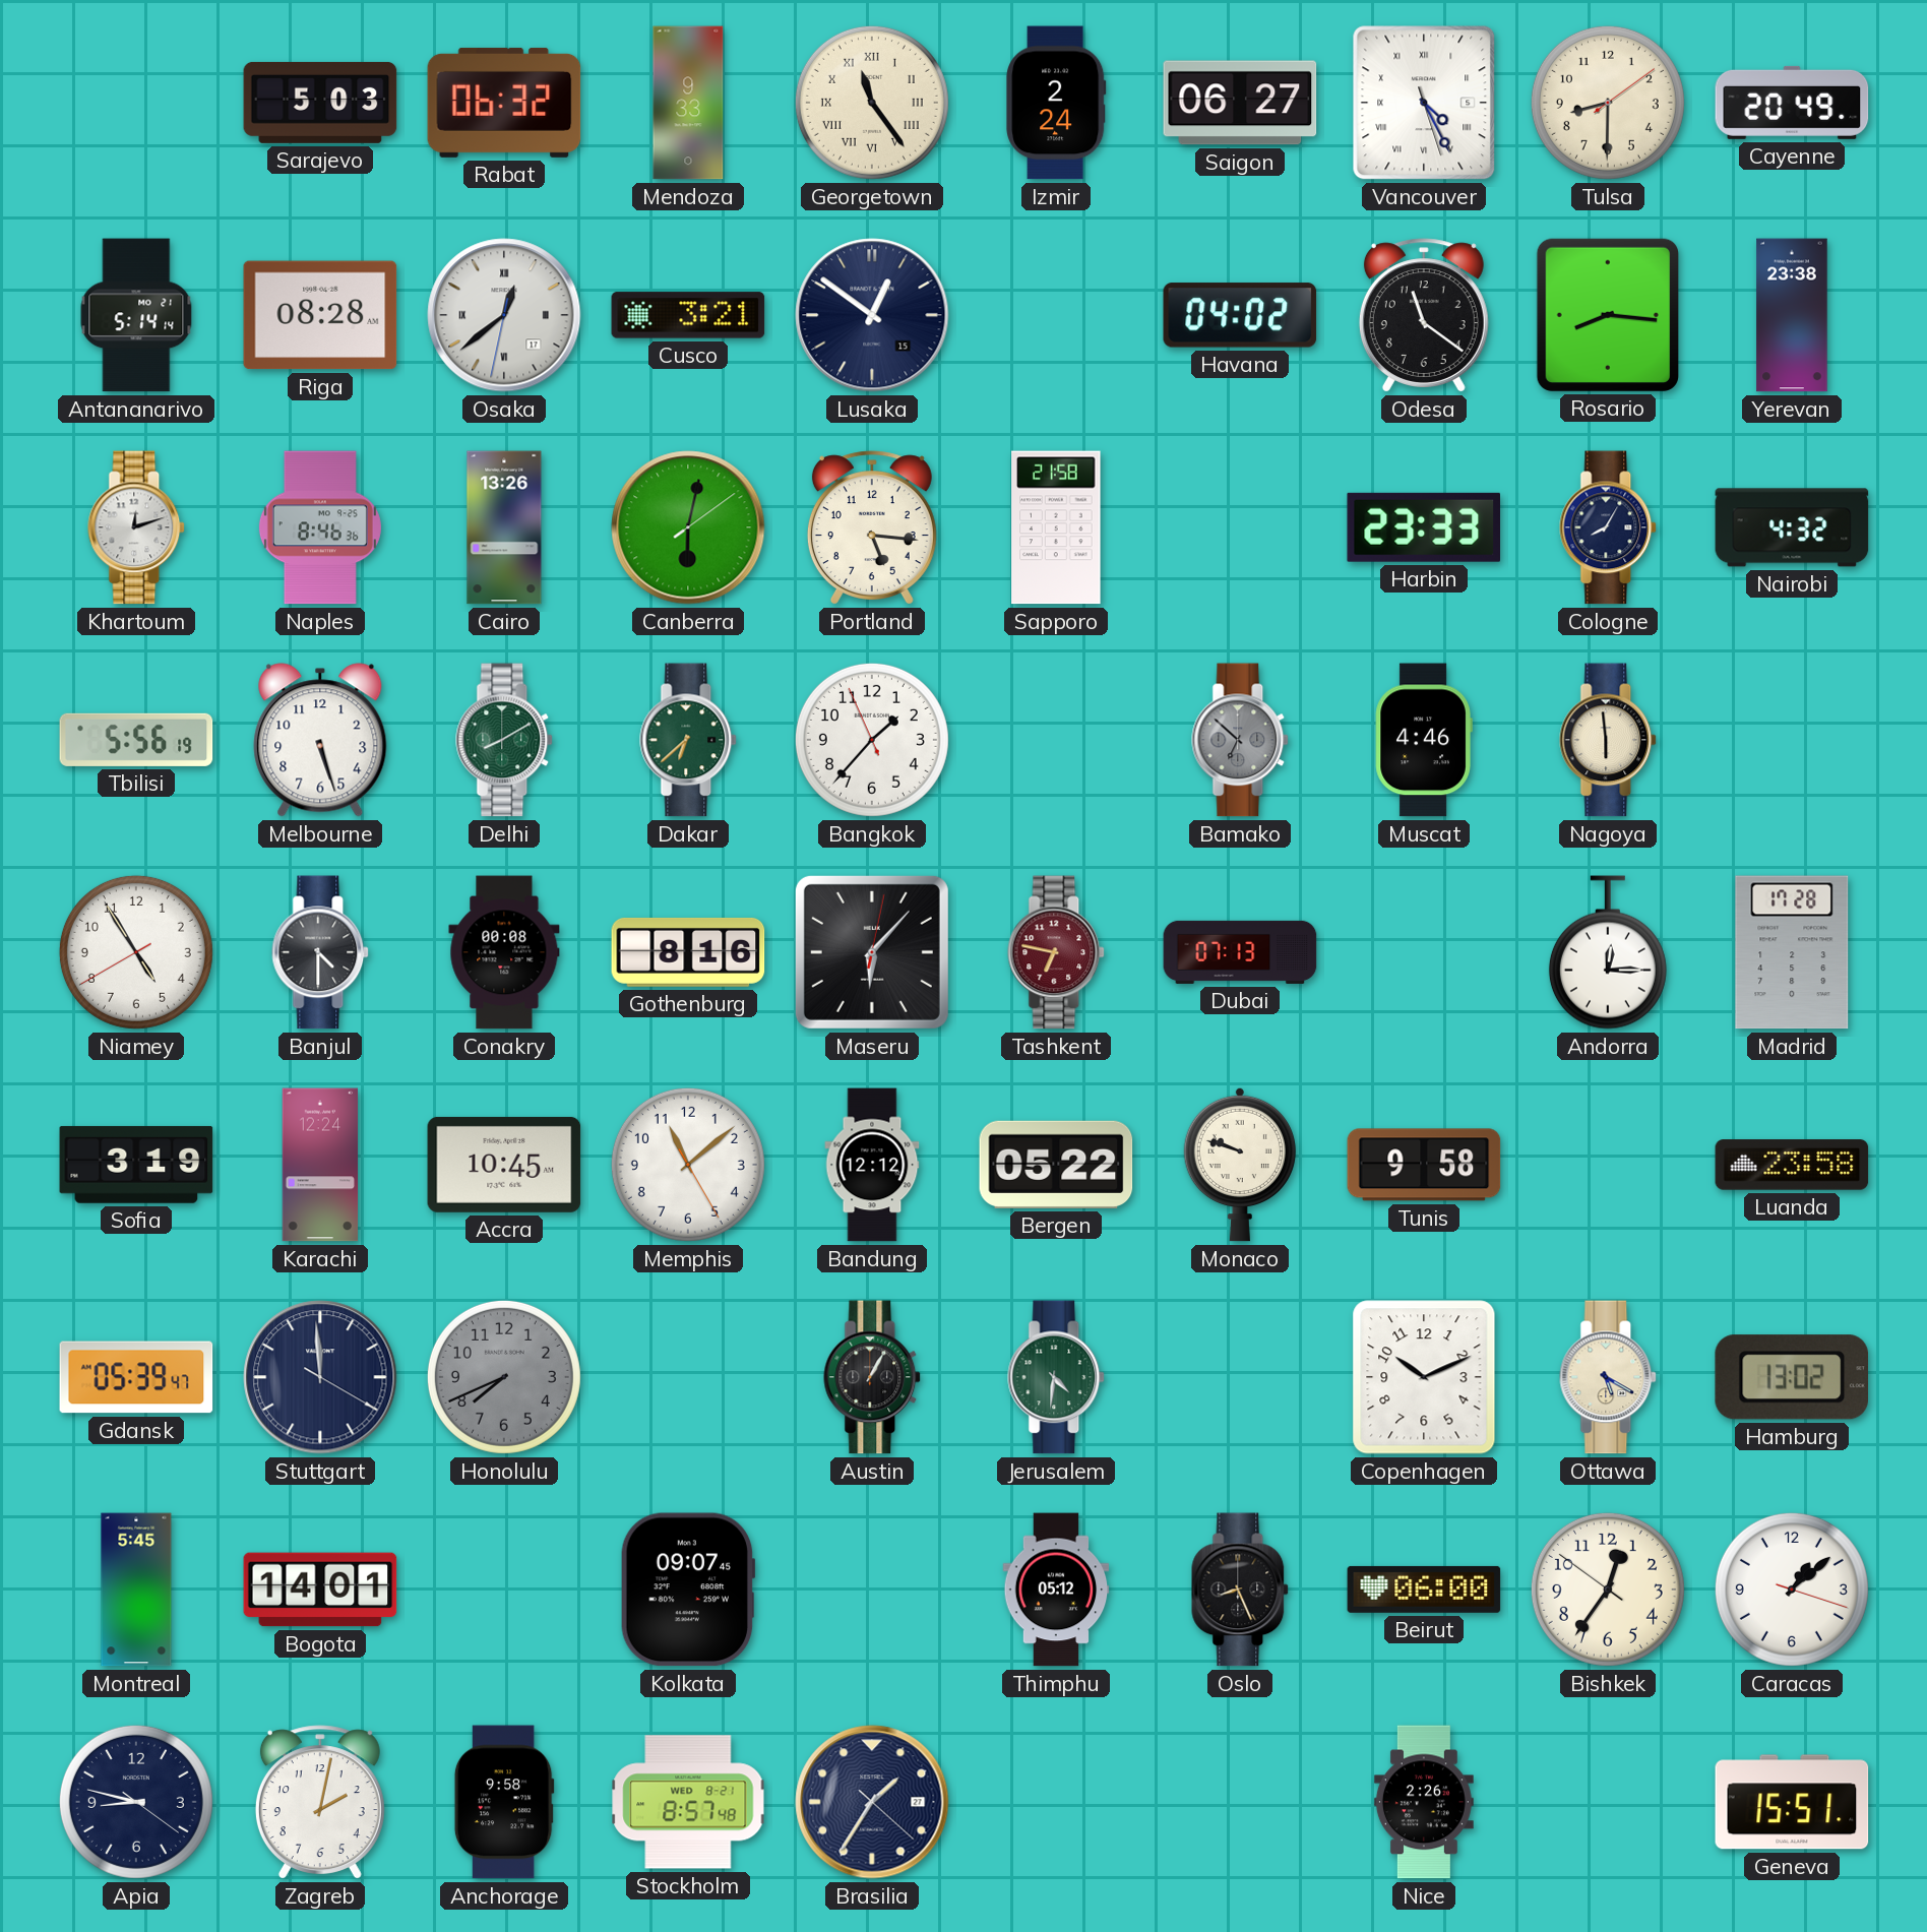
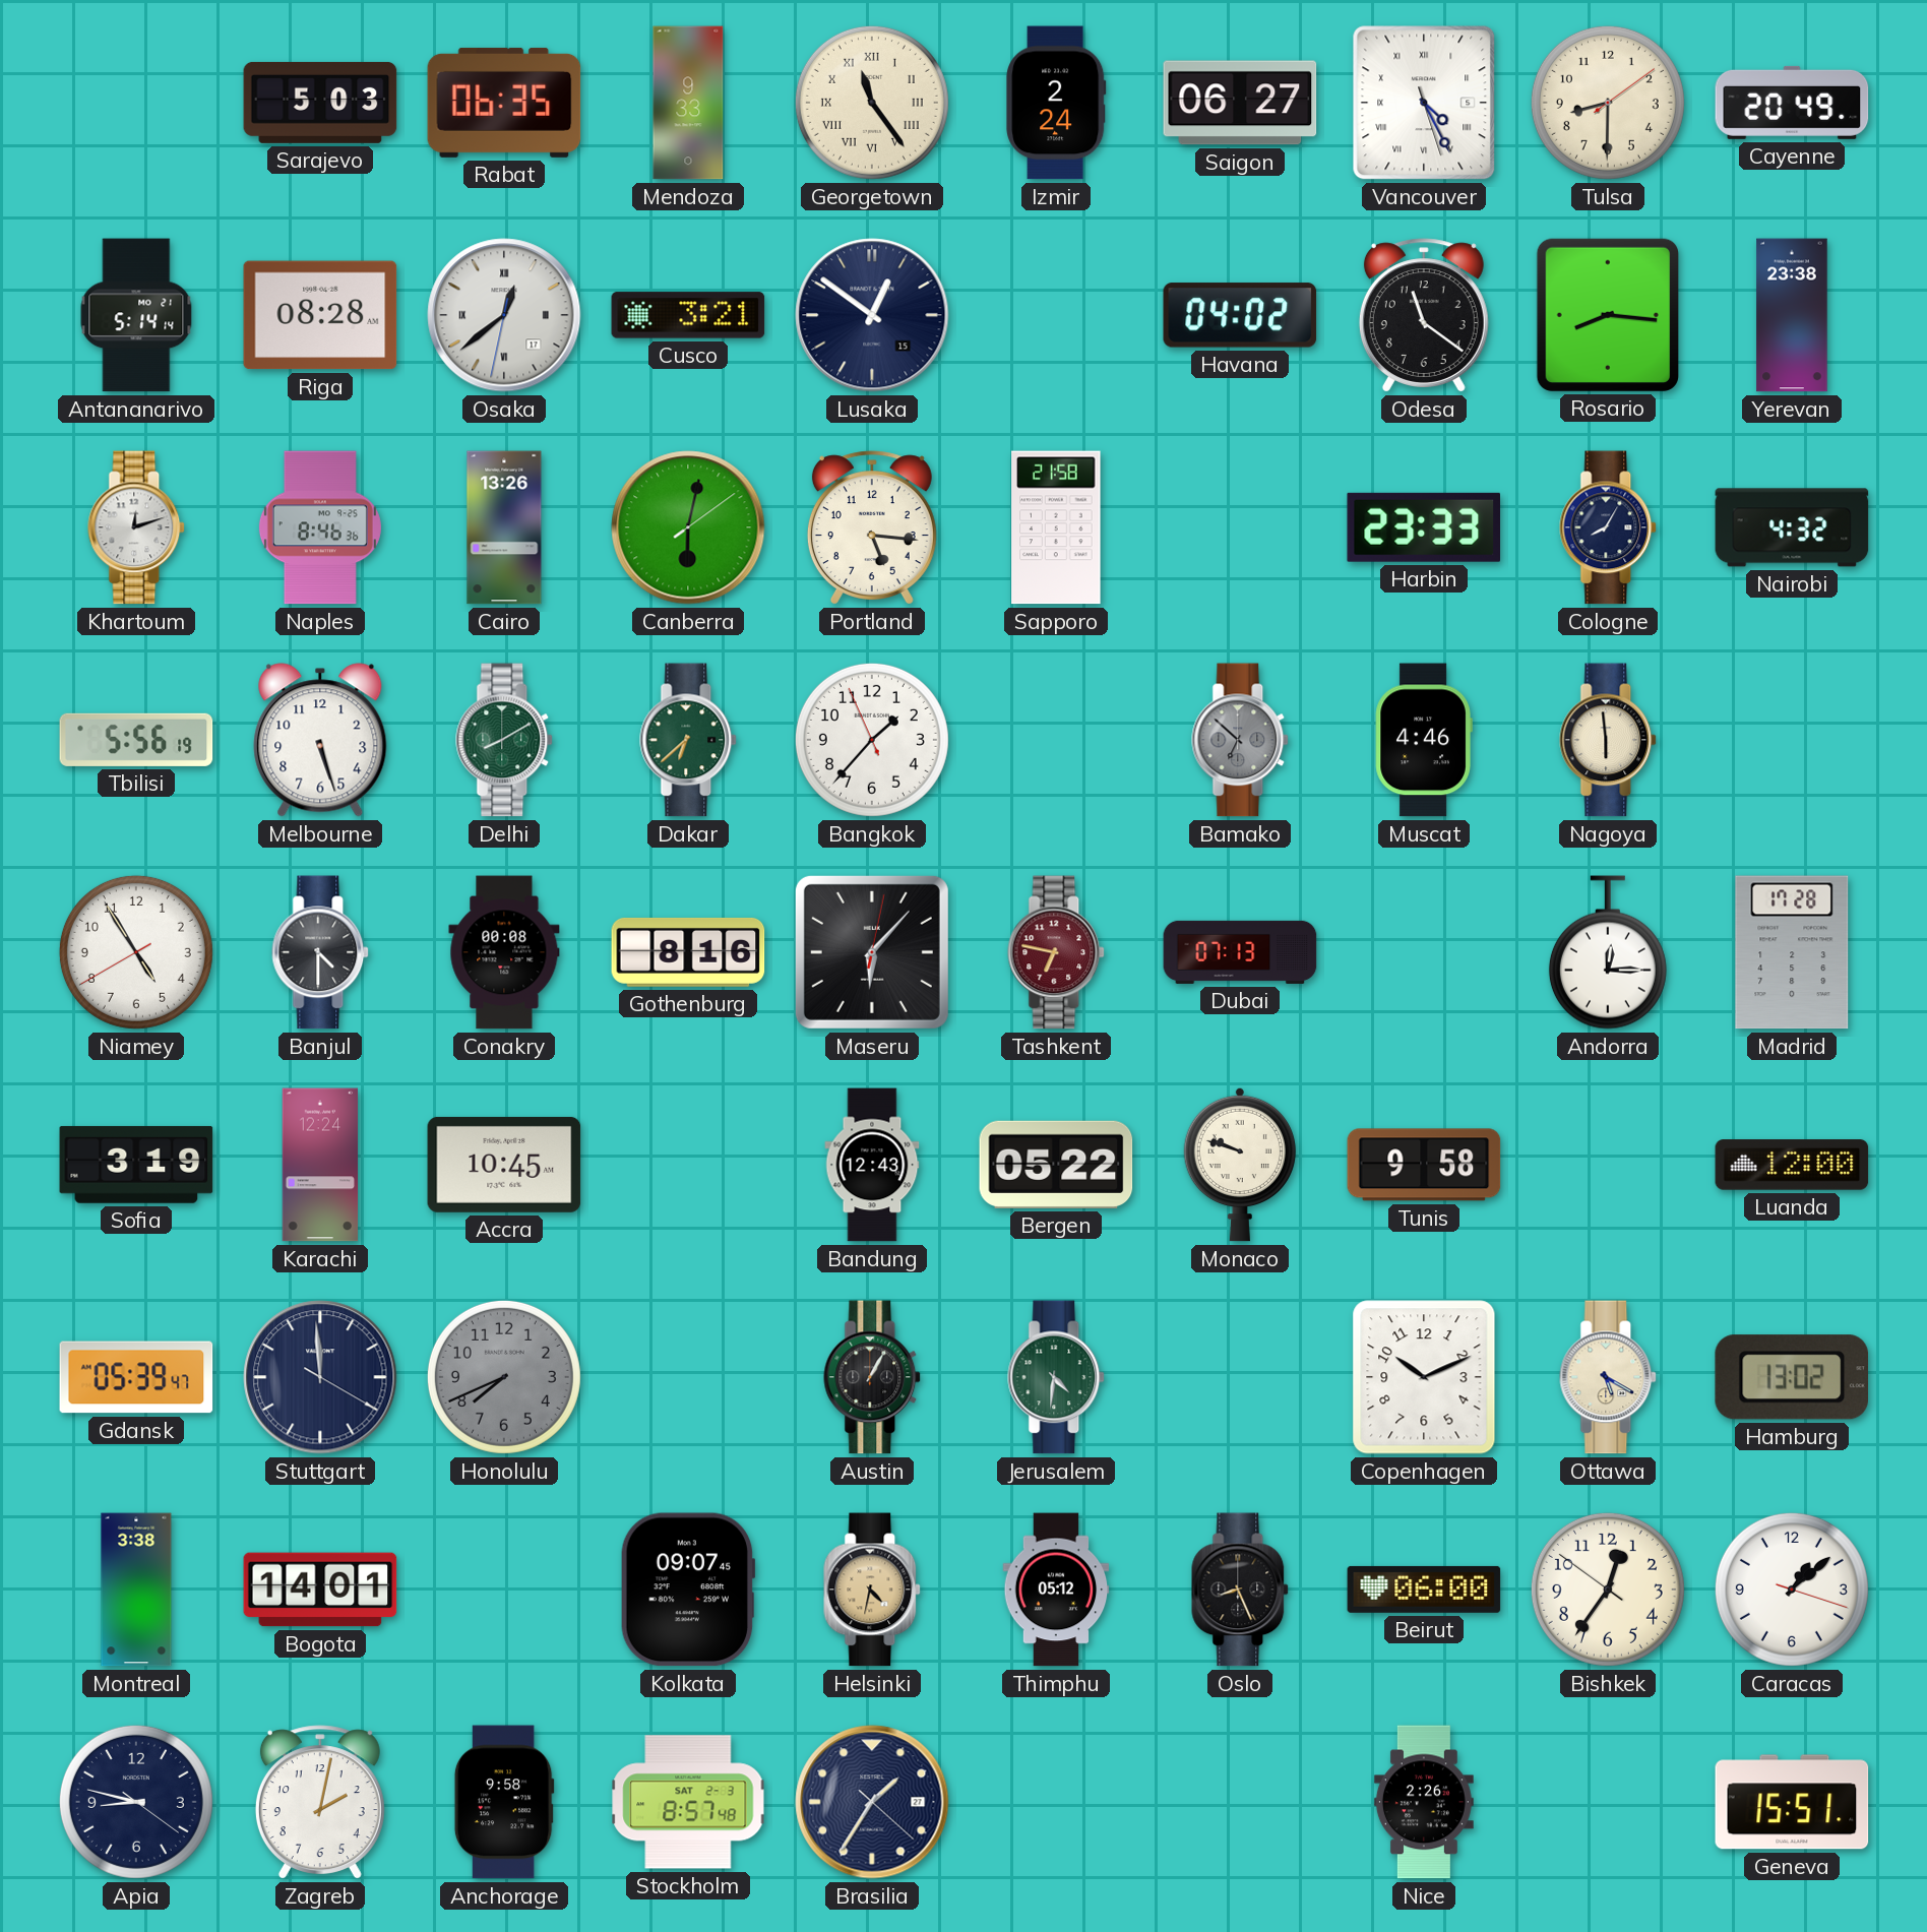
Rabat: 06:32 -> 06:35 (504, 103)
Memphis: 11:08 -> none (688, 1165)
Bandung: 12:12 -> 12:43 (872, 1165)
Luanda: 23:58 -> 12:00 (1792, 1165)
Montreal: 5:45 -> 3:38 (136, 1590)
Helsinki: none -> 4:32 (873, 1590)
Stockholm date: WED 8-21 -> SAT 2-3 (688, 1802)
